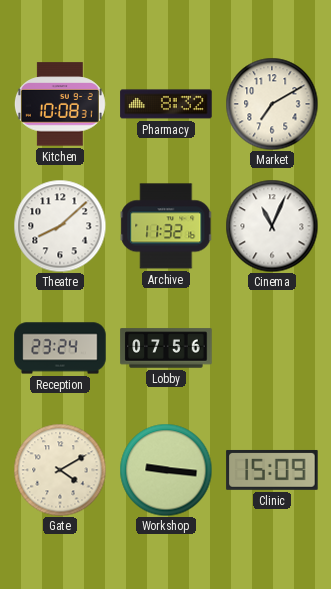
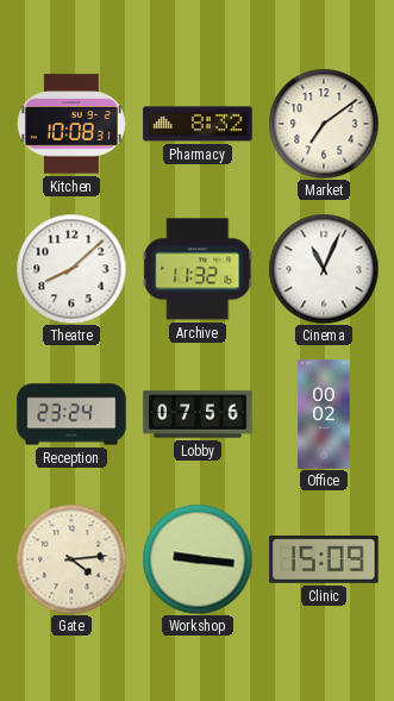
Market: 7:10 -> 7:09 (324, 124)
Office: none -> 00:02 (324, 414)
Gate: 4:10 -> 4:14 (71, 559)
